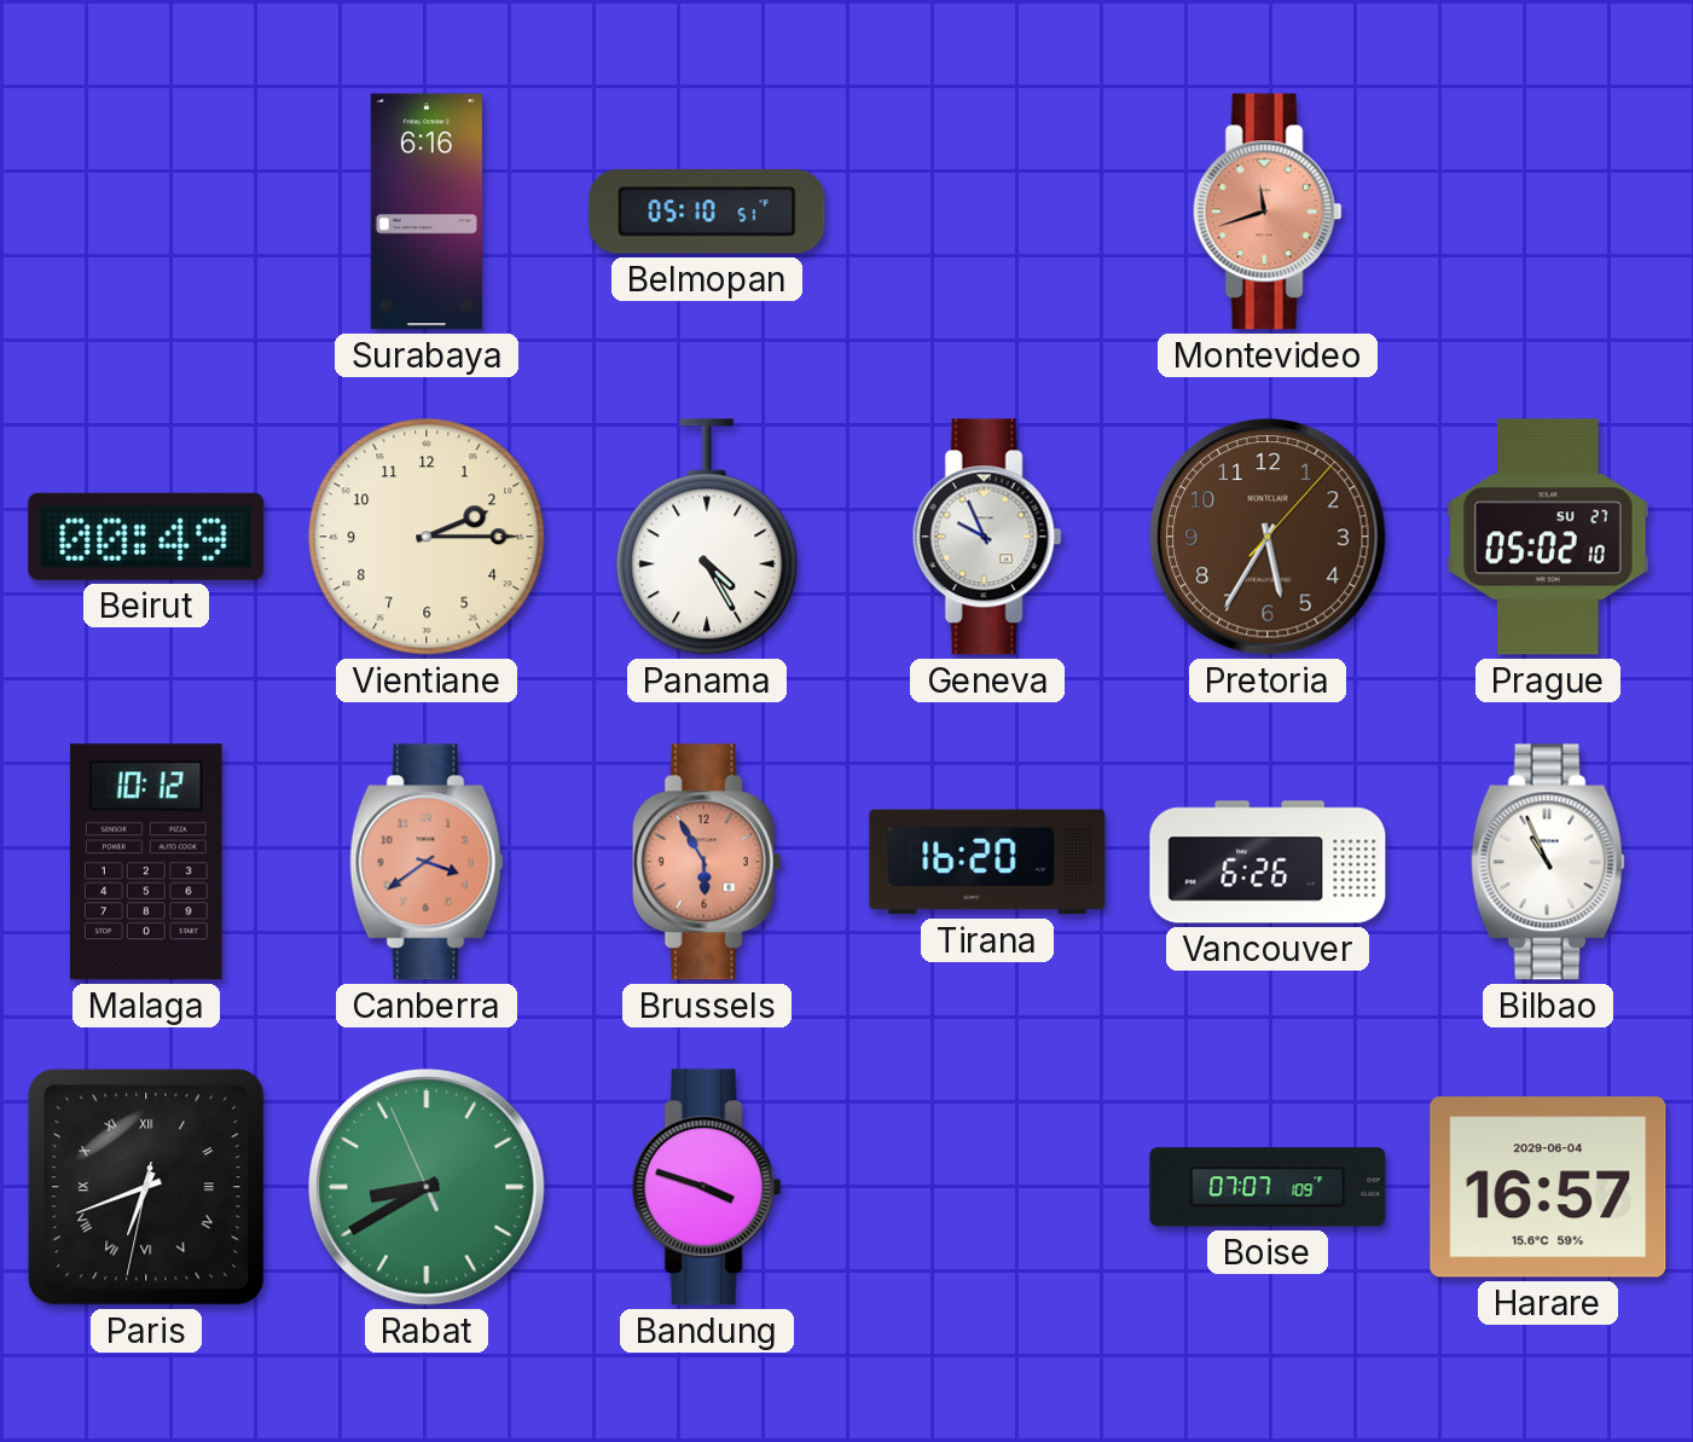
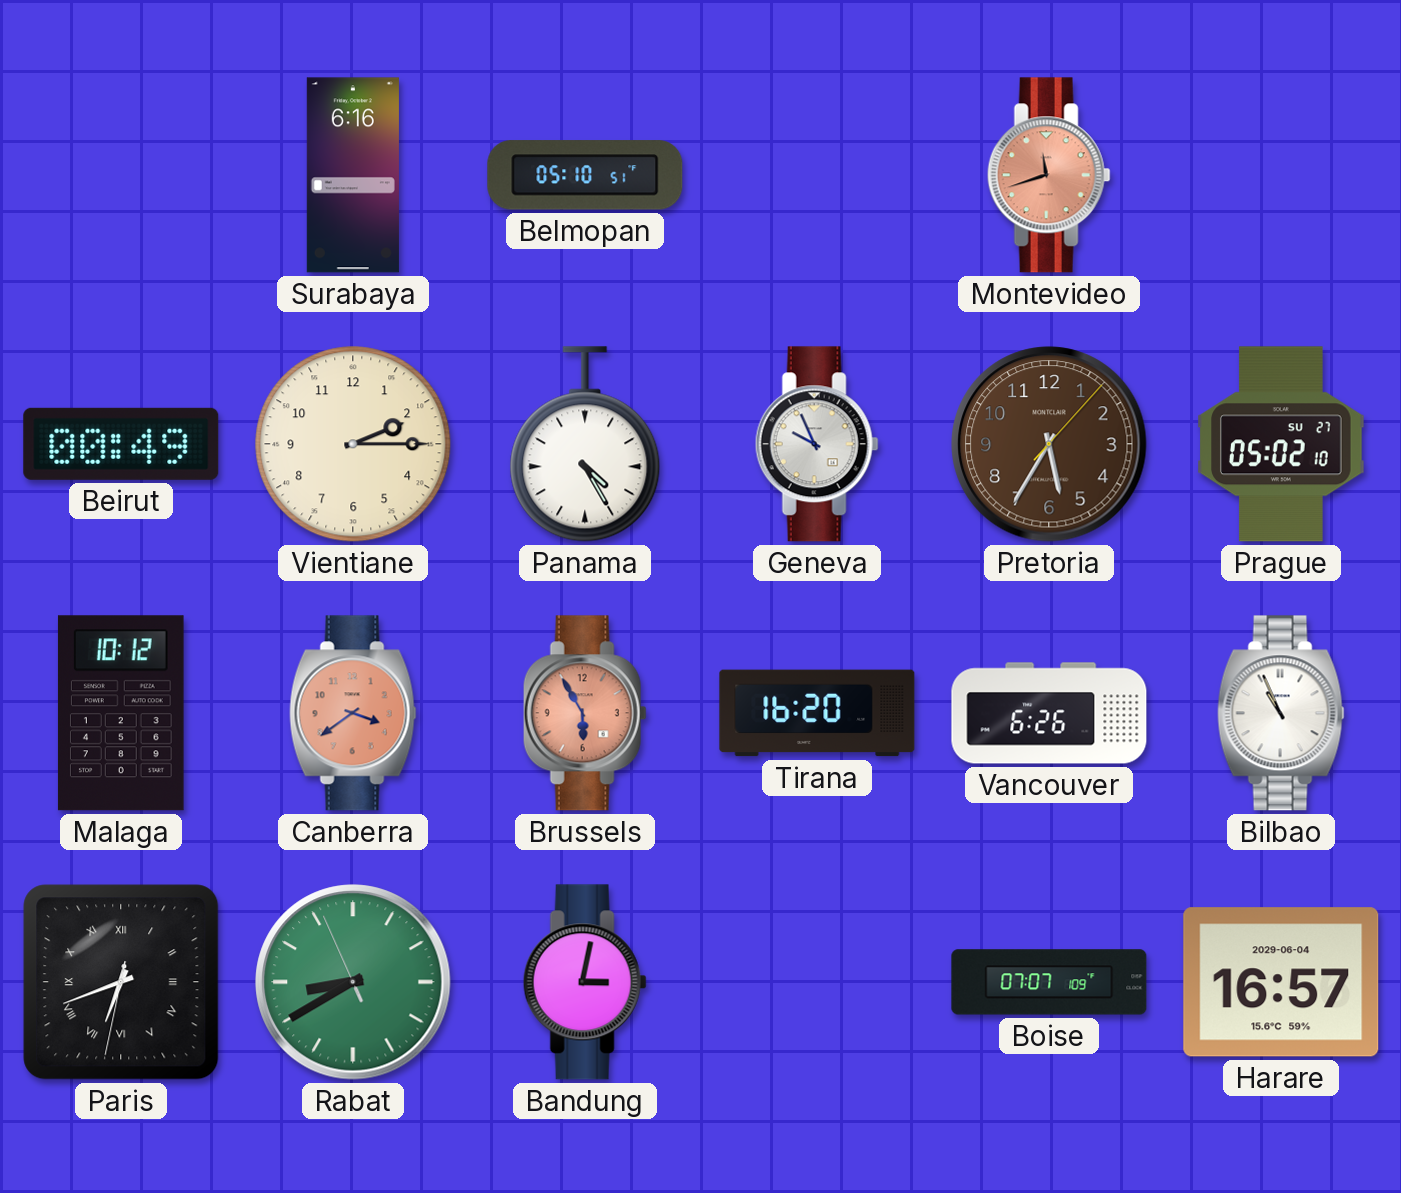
Bandung: 3:48 -> 3:02 (585, 982)
